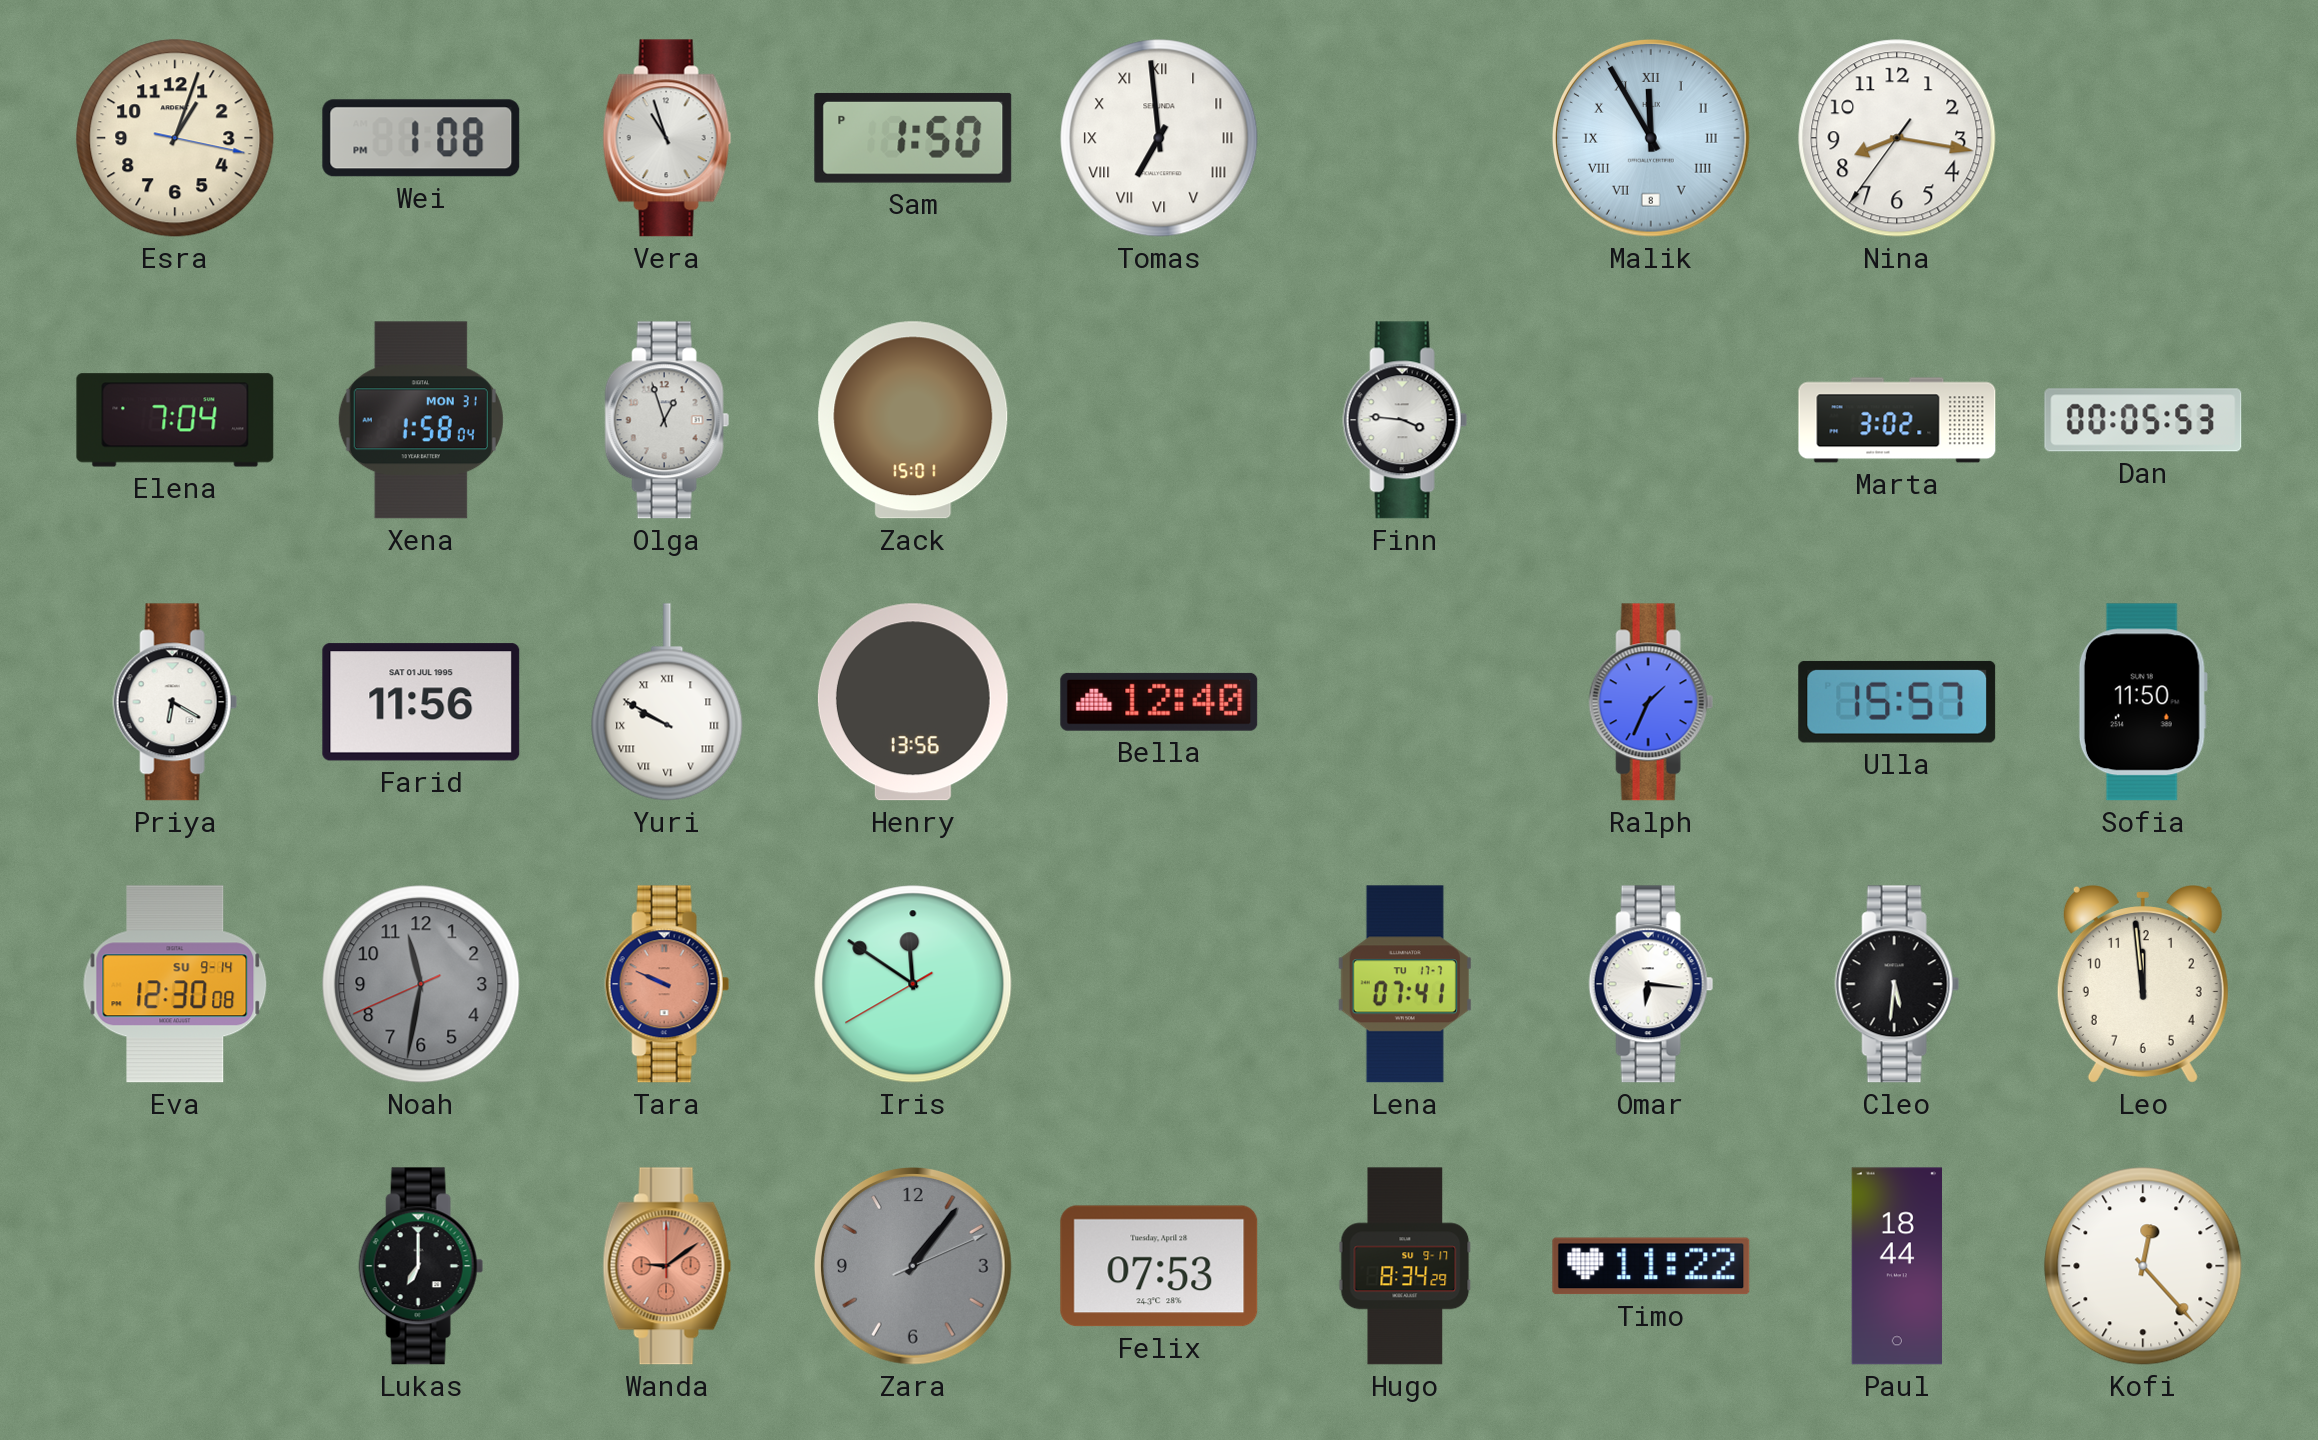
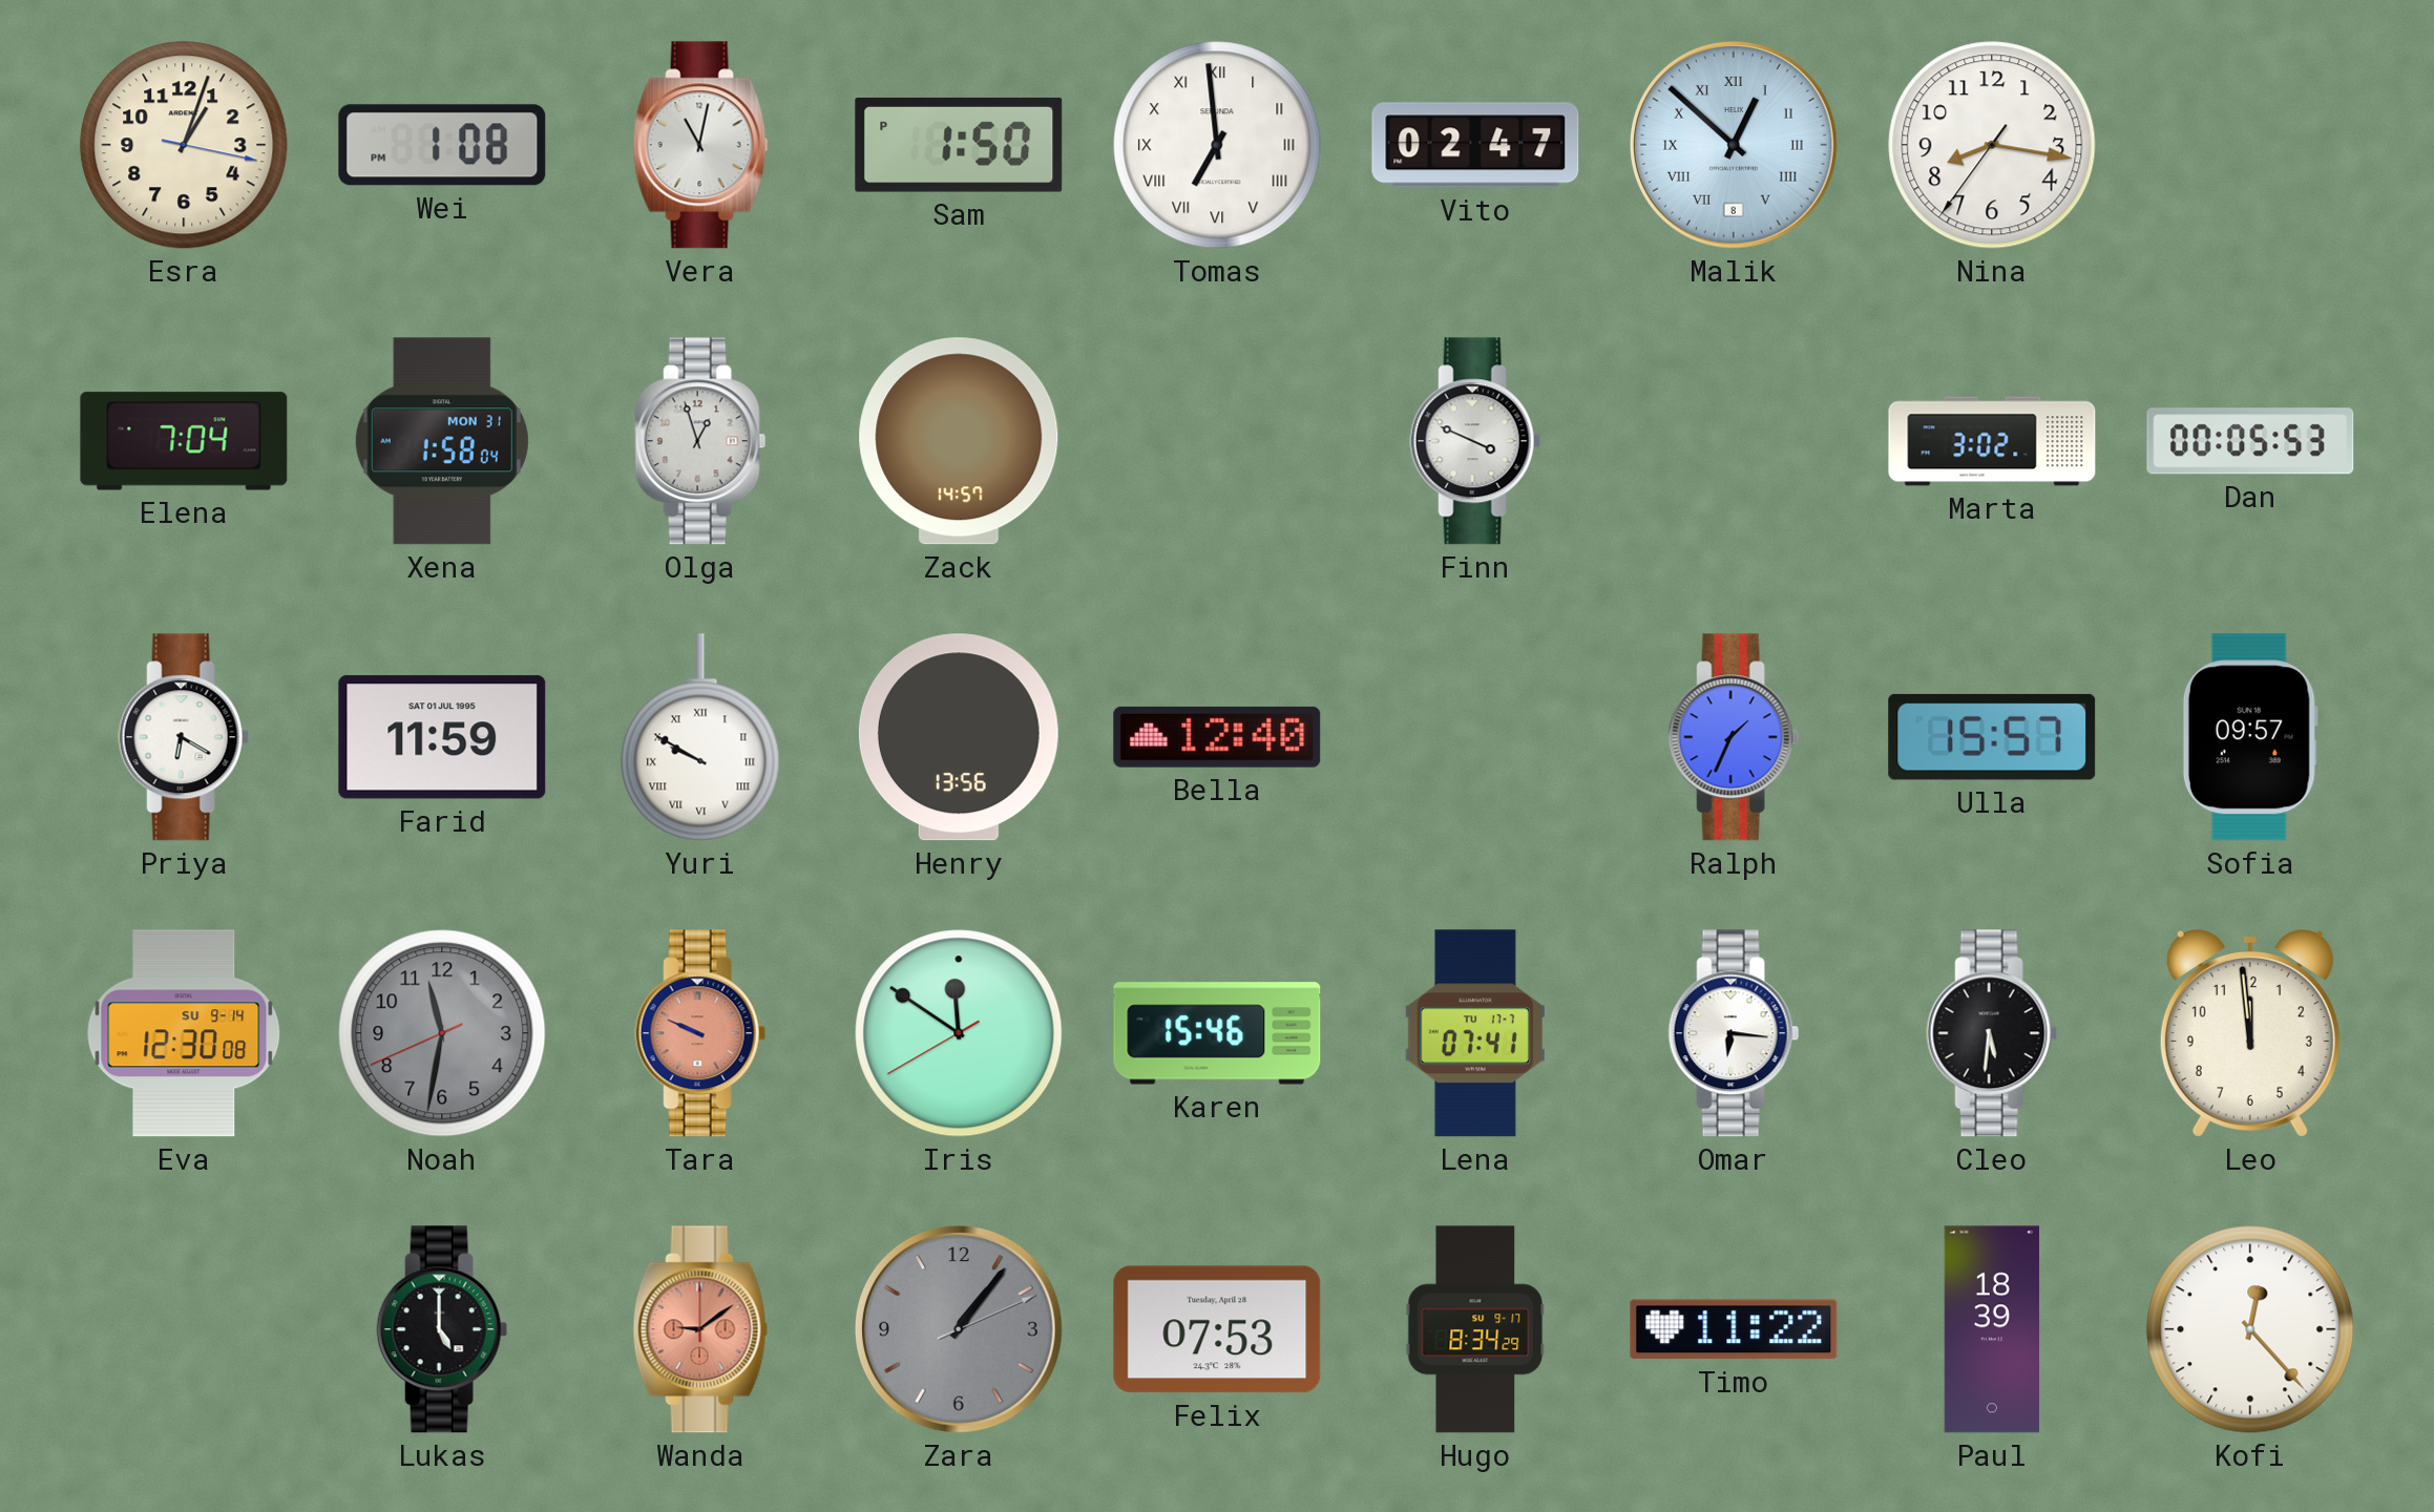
Vera: 10:57 -> 11:02 (700, 145)
Vito: none -> 02:47 (1475, 145)
Malik: 11:55 -> 12:52 (1735, 146)
Zack: 15:01 -> 14:57 (959, 441)
Finn: 3:46 -> 3:49 (1475, 441)
Farid: 11:56 -> 11:59 (442, 737)
Sofia: 11:50 -> 09:57 (2250, 737)
Karen: none -> 15:46 (1217, 1033)
Lukas: 7:00 -> 5:00 (442, 1329)
Paul: 18:44 -> 18:39 (1991, 1329)
